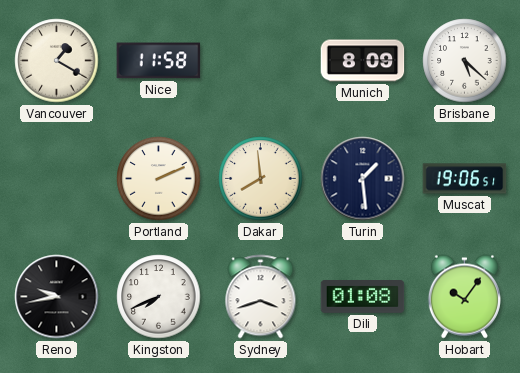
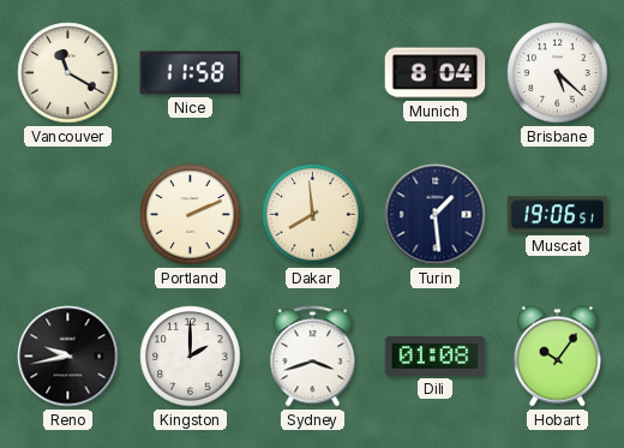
Vancouver: 1:20 -> 11:20 (68, 73)
Munich: 8:09 -> 8:04 (436, 73)
Kingston: 7:41 -> 2:00 (191, 357)
